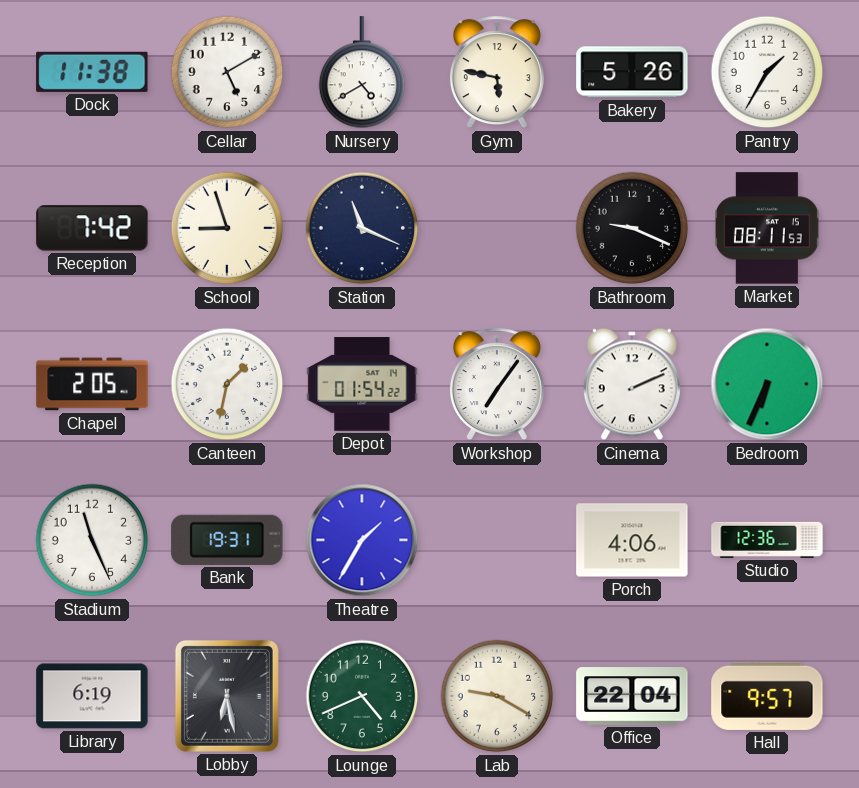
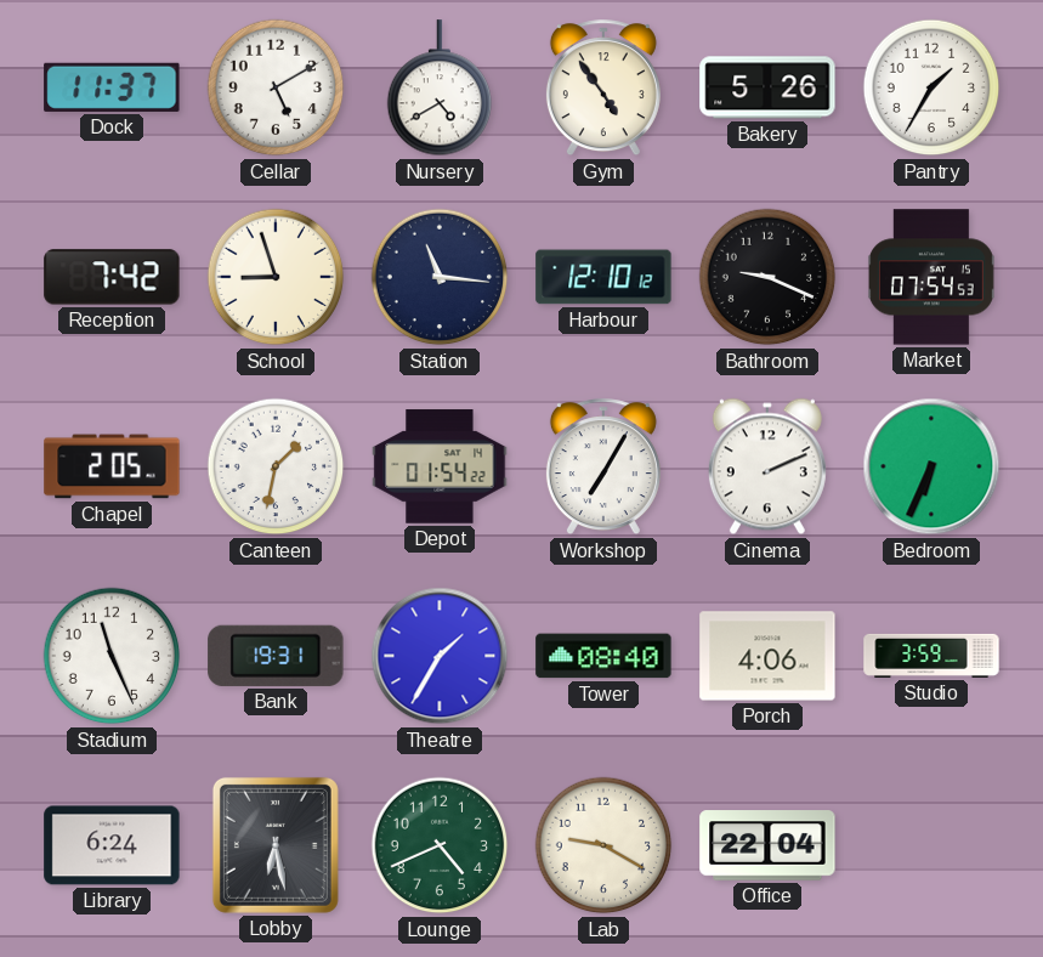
Dock: 11:38 -> 11:37 (112, 87)
Gym: 5:47 -> 4:54 (603, 89)
Station: 11:19 -> 11:16 (440, 277)
Harbour: none -> 12:10 (603, 277)
Market: 08:11 -> 07:54 (931, 277)
Workshop: 7:06 -> 7:05 (603, 468)
Tower: none -> 08:40 (603, 656)
Studio: 12:36 -> 3:59 (931, 656)
Library: 6:19 -> 6:24 (112, 845)
Hall: 9:57 -> none (767, 696)
